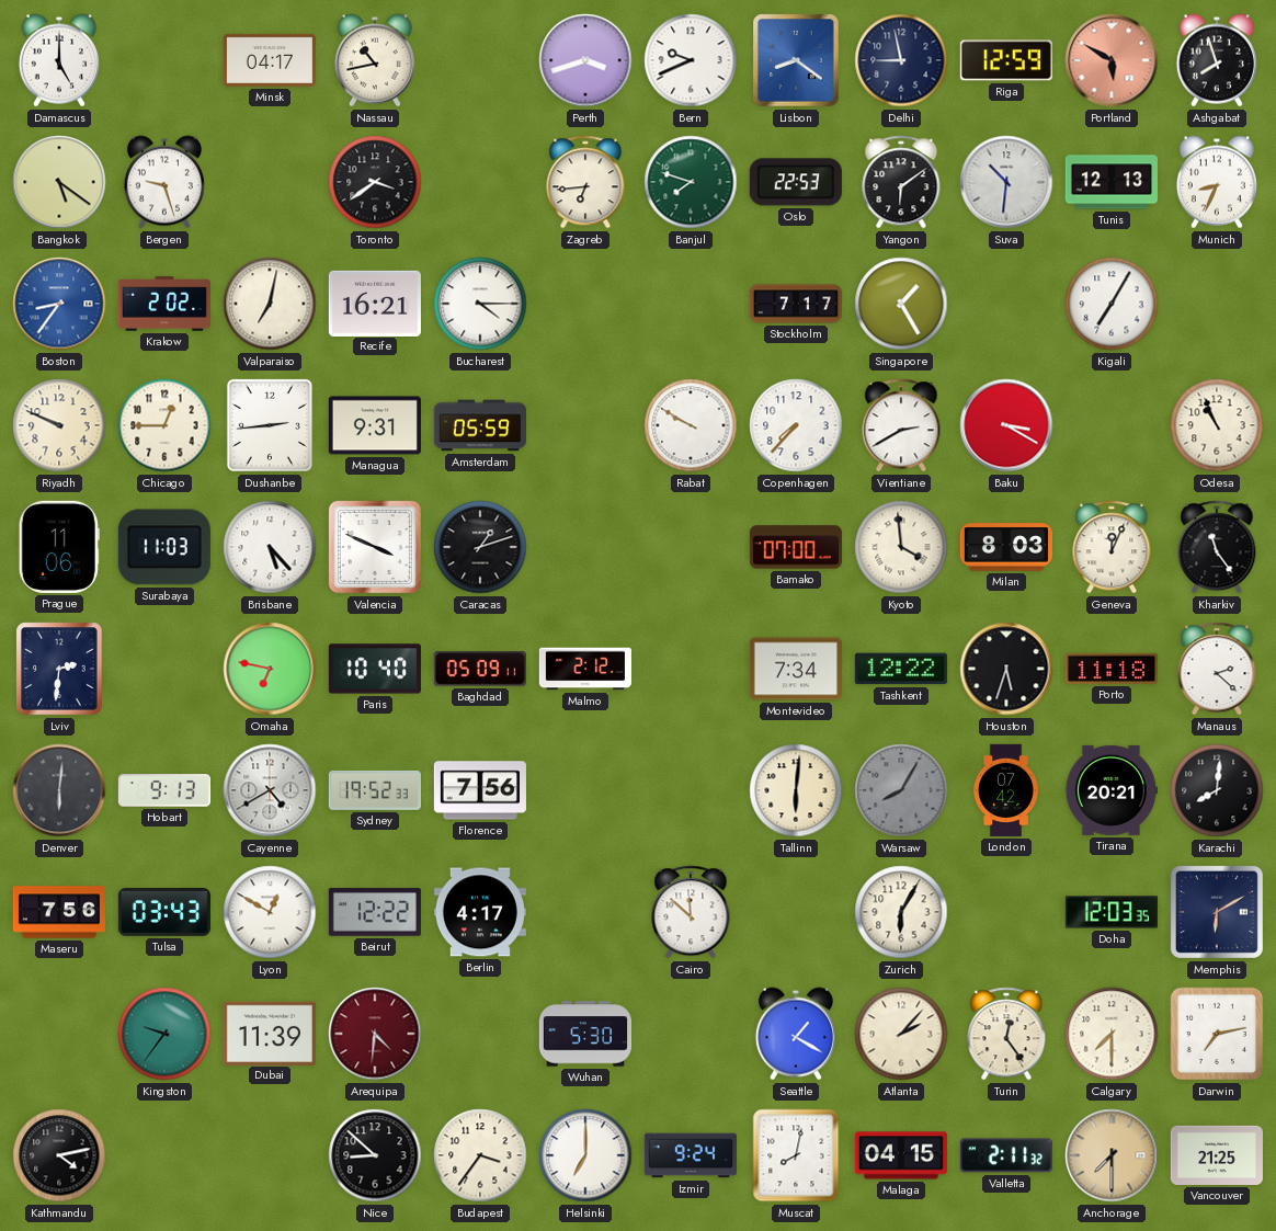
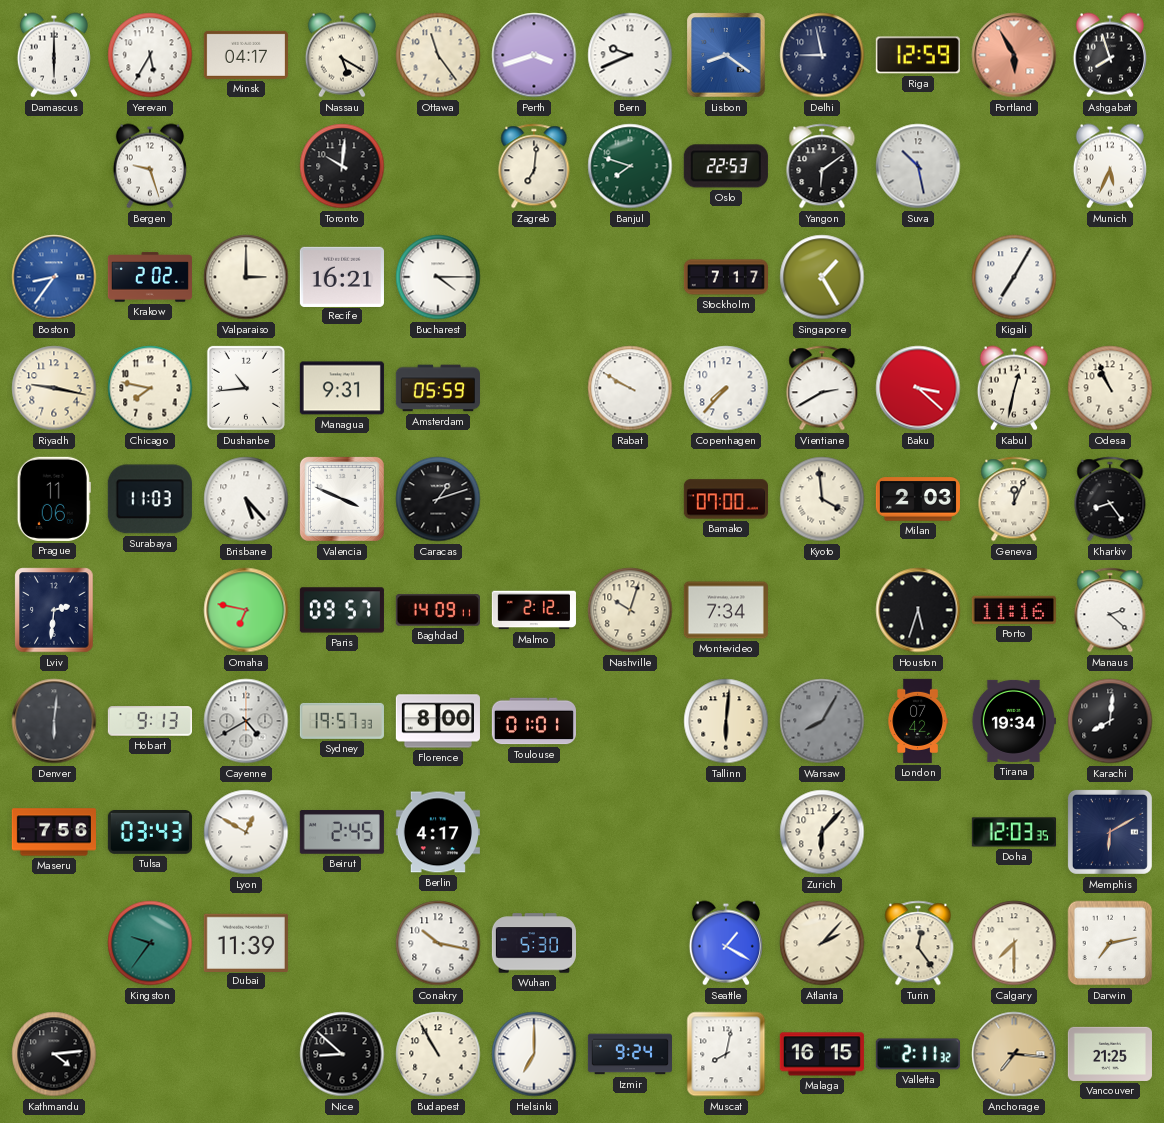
Damascus: 5:00 -> 6:00 (54, 55)
Yerevan: none -> 5:35 (150, 55)
Nassau: 10:43 -> 5:20 (342, 55)
Ottawa: none -> 11:24 (438, 55)
Portland: 5:50 -> 5:55 (1014, 55)
Bangkok: 5:21 -> none (59, 182)
Toronto: 3:39 -> 10:01 (342, 166)
Zagreb: 6:44 -> 7:01 (534, 166)
Suva: 10:31 -> 10:28 (918, 166)
Tunis: 12:13 -> none (1112, 182)
Munich: 8:34 -> 5:34 (1110, 166)
Valparaiso: 7:02 -> 3:00 (246, 277)
Riyadh: 9:49 -> 9:17 (54, 388)
Chicago: 12:45 -> 7:47 (150, 388)
Dushanbe: 2:44 -> 10:44 (246, 388)
Baku: 3:20 -> 3:22 (918, 388)
Kabul: none -> 12:32 (1014, 388)
Milan: 8:03 -> 2:03 (918, 499)
Kharkiv: 11:24 -> 8:24 (1110, 499)
Paris: 10:40 -> 09:57 (342, 610)
Baghdad: 05:09 -> 14:09 (438, 610)
Nashville: none -> 10:03 (630, 610)
Tashkent: 12:22 -> none (901, 669)
Porto: 11:18 -> 11:16 (1014, 610)
Sydney: 19:52 -> 19:57 (342, 721)
Florence: 7:56 -> 8:00 (438, 721)
Toulouse: none -> 01:01 (534, 721)
Tirana: 20:21 -> 19:34 (1013, 721)
Beirut: 12:22 -> 2:45 (342, 832)
Cairo: 11:52 -> none (691, 912)
Zurich: 6:05 -> 6:07 (822, 832)
Arequipa: 4:31 -> none (375, 1034)
Conakry: none -> 10:17 (438, 943)
Kathmandu: 4:13 -> 4:14 (54, 1054)
Budapest: 3:36 -> 10:55 (438, 1054)
Malaga: 04:15 -> 16:15 (822, 1054)
Anchorage: 7:30 -> 7:16 (1014, 1054)
